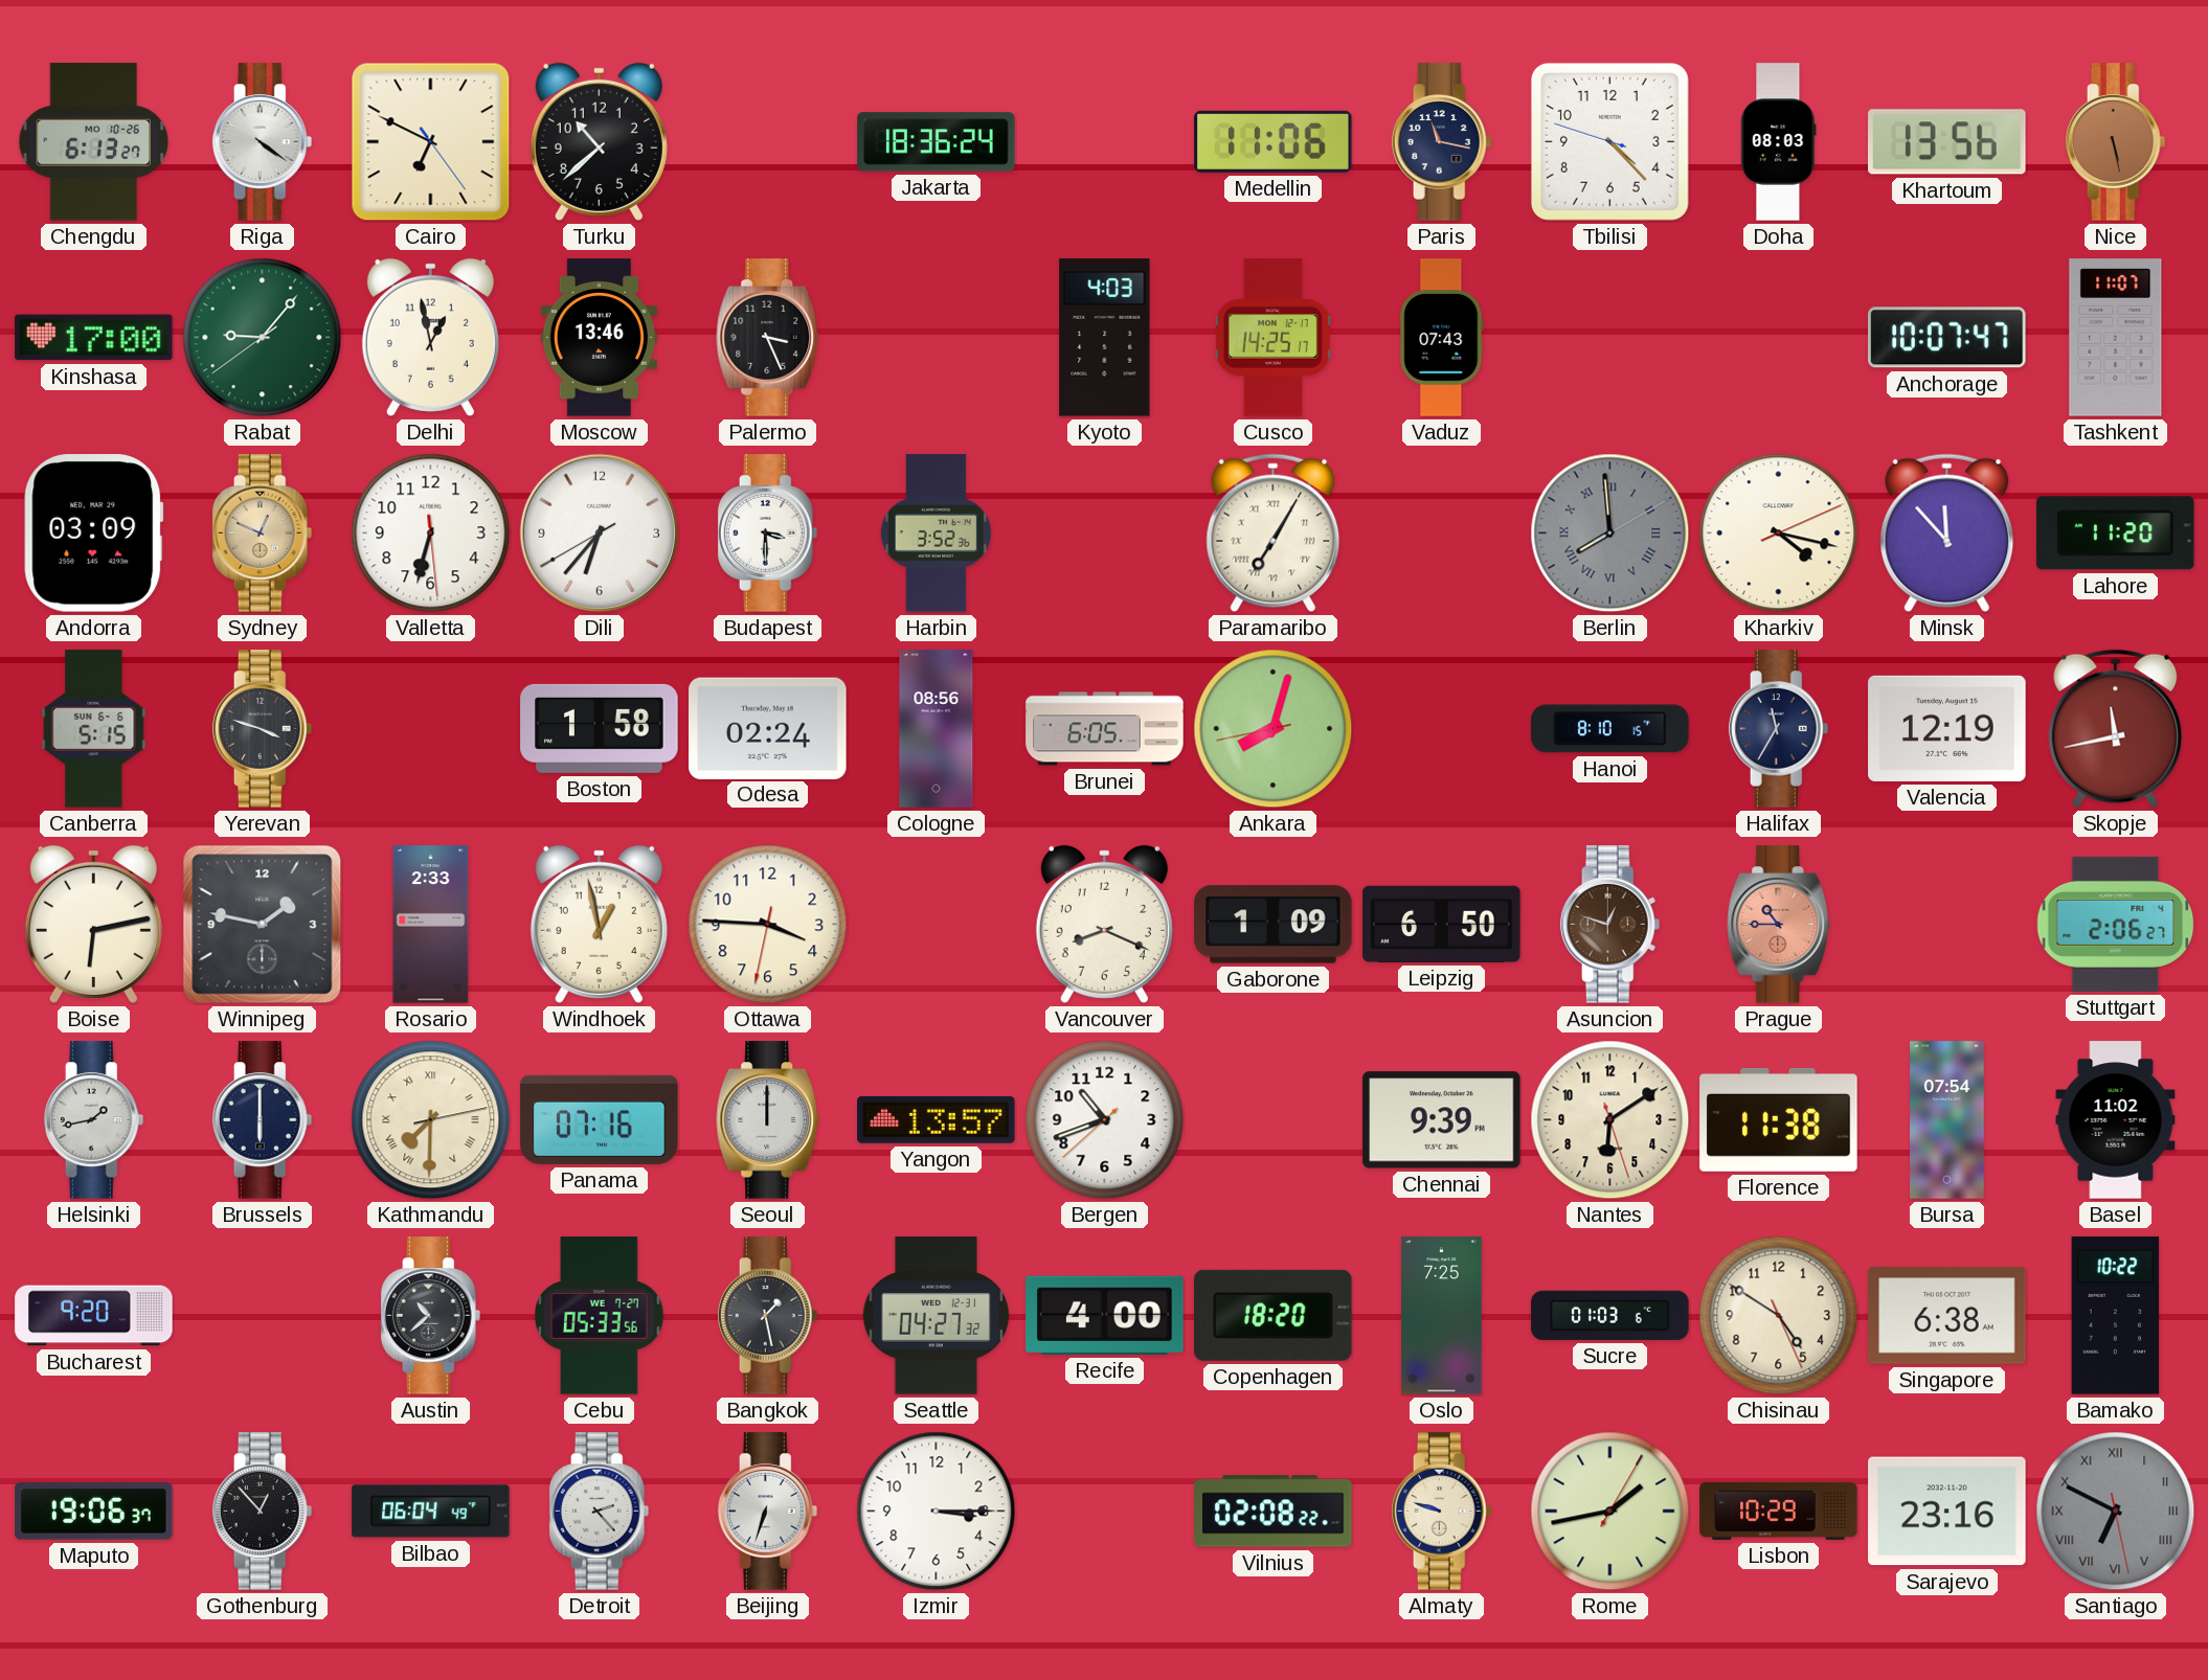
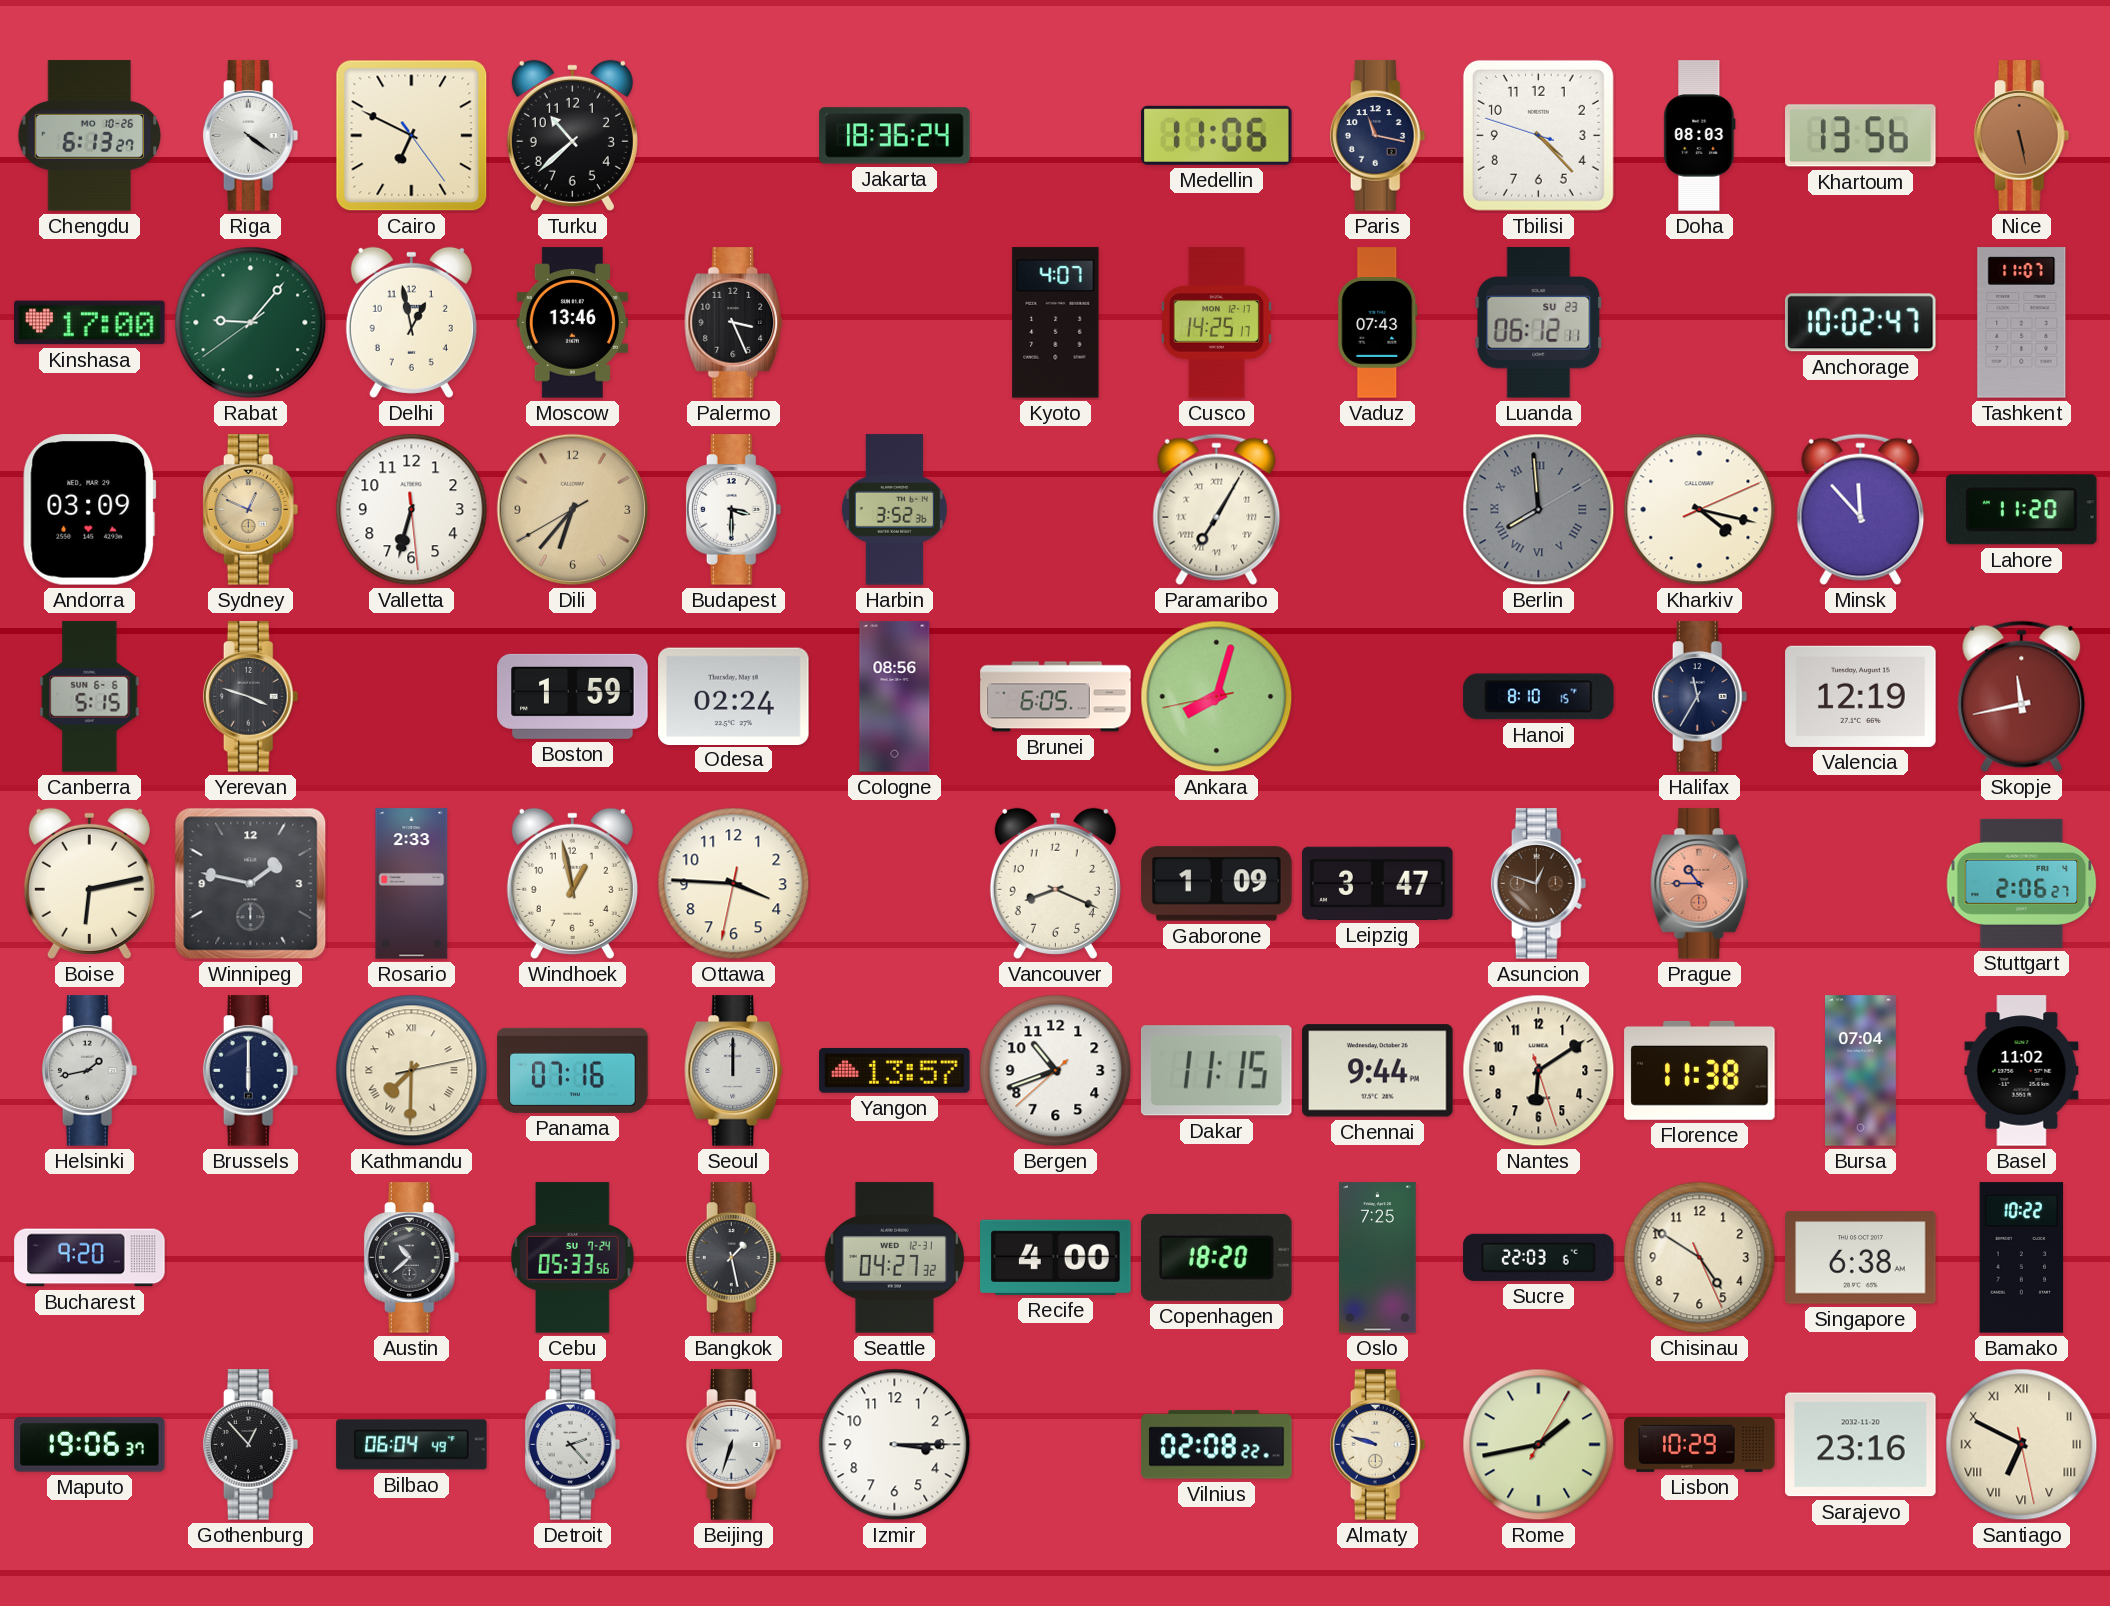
Kyoto: 4:03 -> 4:07 (1056, 323)
Luanda: none -> 06:12 (1539, 323)
Anchorage: 10:07 -> 10:02 (1861, 323)
Dili dial: white -> champagne (572, 509)
Boston: 1:58 -> 1:59 (573, 696)
Leipzig: 6:50 -> 3:47 (1378, 883)
Dakar: none -> 11:15 (1217, 1071)
Chennai: 9:39 -> 9:44 (1378, 1071)
Bursa: 07:54 -> 07:04 (1861, 1071)
Cebu date: WE 7-27 -> SU 7-24 (573, 1258)
Sucre: 01:03 -> 22:03 (1539, 1257)
Santiago dial: grey -> cream (2022, 1445)
